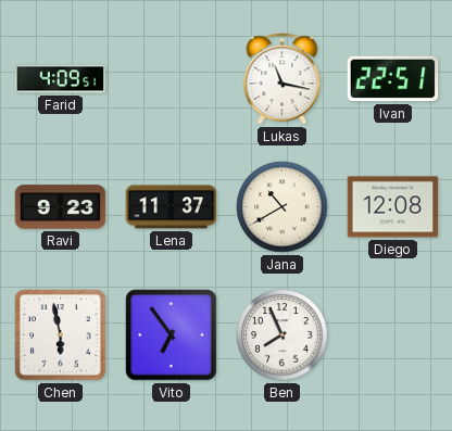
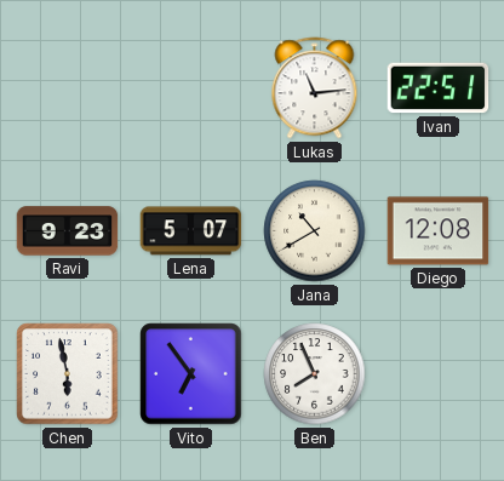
Farid: 4:09 -> none (61, 79)
Lukas: 11:17 -> 11:14 (315, 88)
Lena: 11:37 -> 5:07 (191, 231)
